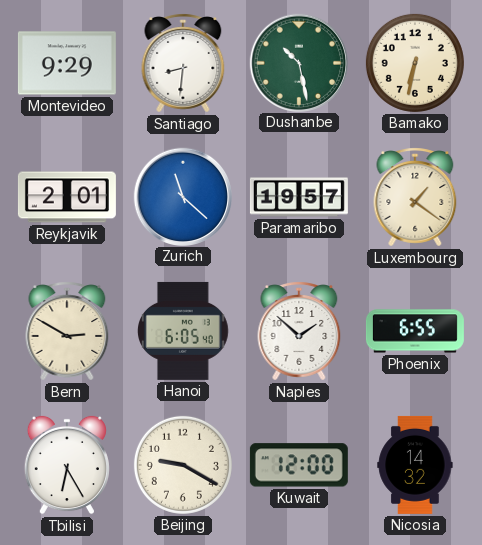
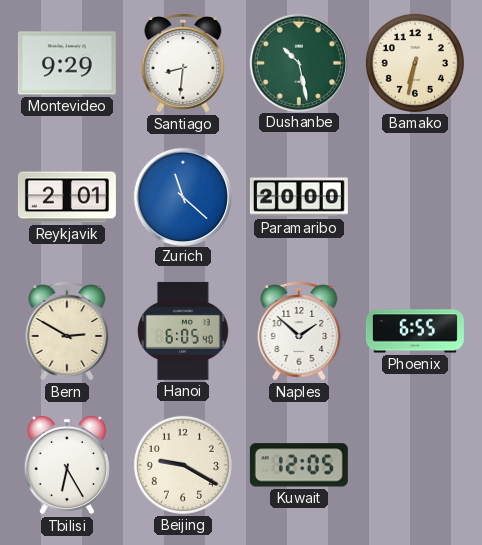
Paramaribo: 19:57 -> 20:00 (299, 197)
Luxembourg: 1:21 -> none (415, 197)
Kuwait: 12:00 -> 12:05 (299, 465)
Nicosia: 14:32 -> none (415, 465)
